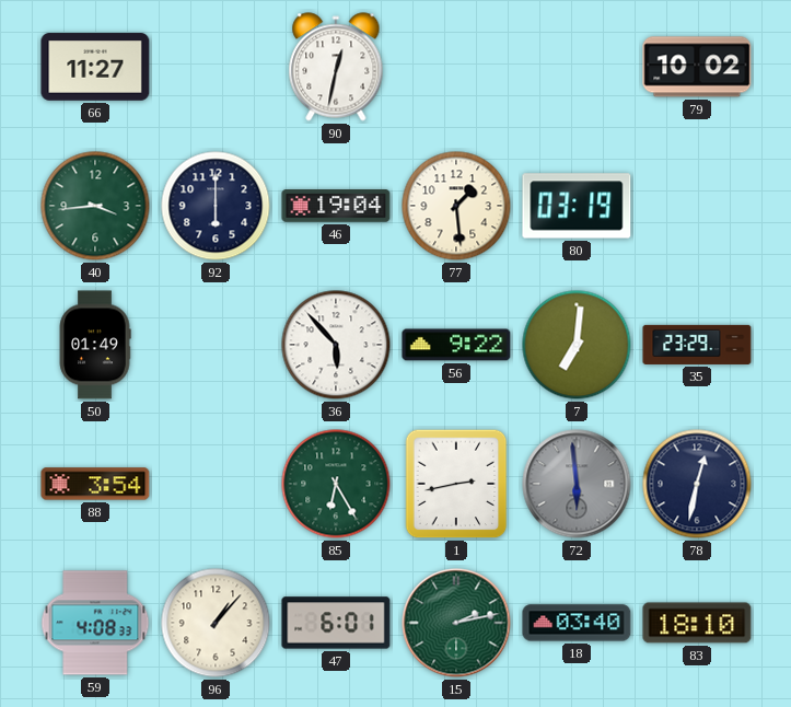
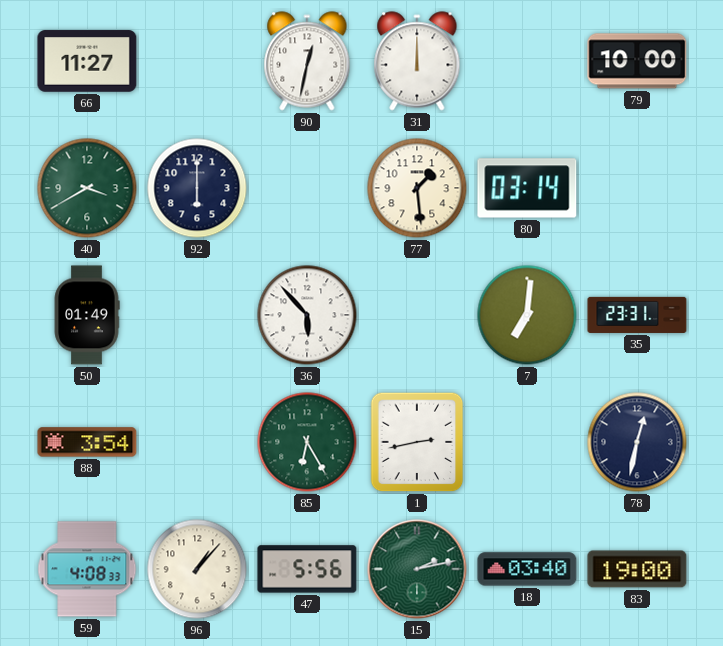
31: none -> 12:00 (417, 61)
79: 10:02 -> 10:00 (637, 61)
40: 3:44 -> 3:40 (87, 188)
46: 19:04 -> none (336, 207)
80: 03:19 -> 03:14 (527, 188)
56: 9:22 -> none (456, 345)
35: 23:29 -> 23:31 (637, 315)
72: 5:59 -> none (577, 484)
47: 6:01 -> 5:56 (307, 569)
83: 18:10 -> 19:00 (637, 569)
